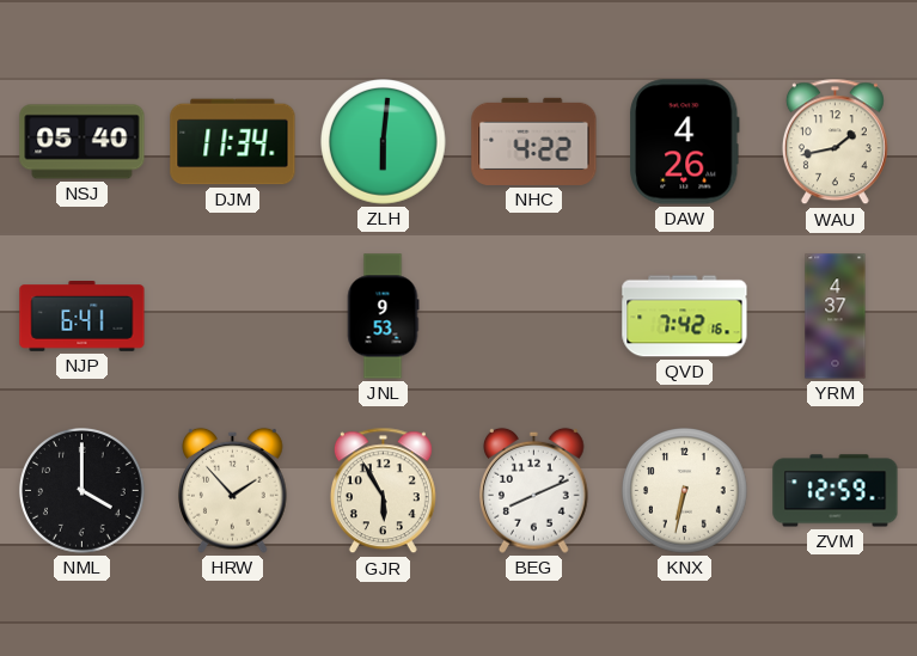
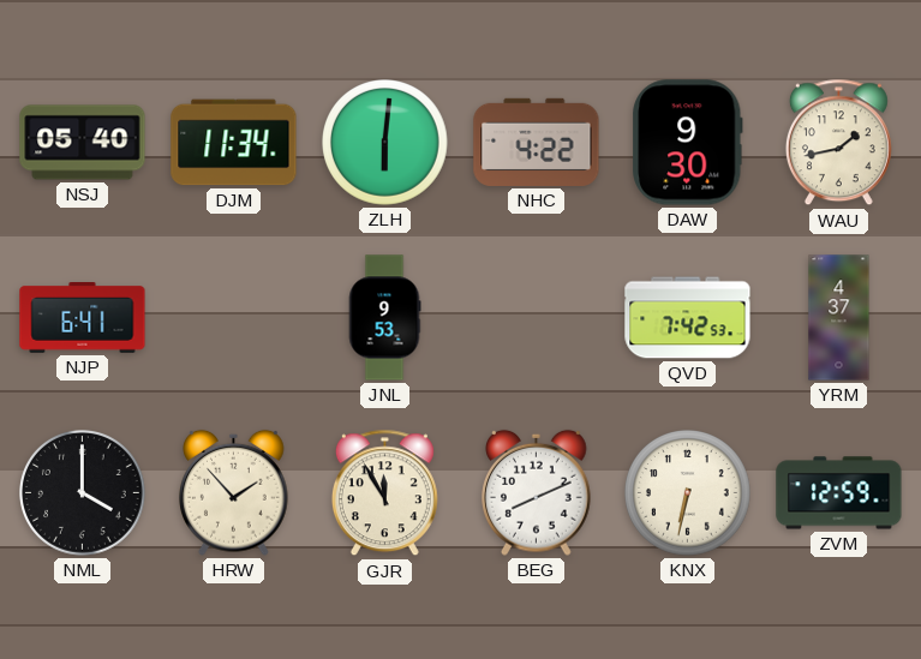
DAW: 4:26 -> 9:30 (688, 143)
QVD: 7:42:16 -> 7:42:53 (688, 318)
GJR: 5:55 -> 11:55 (384, 493)
